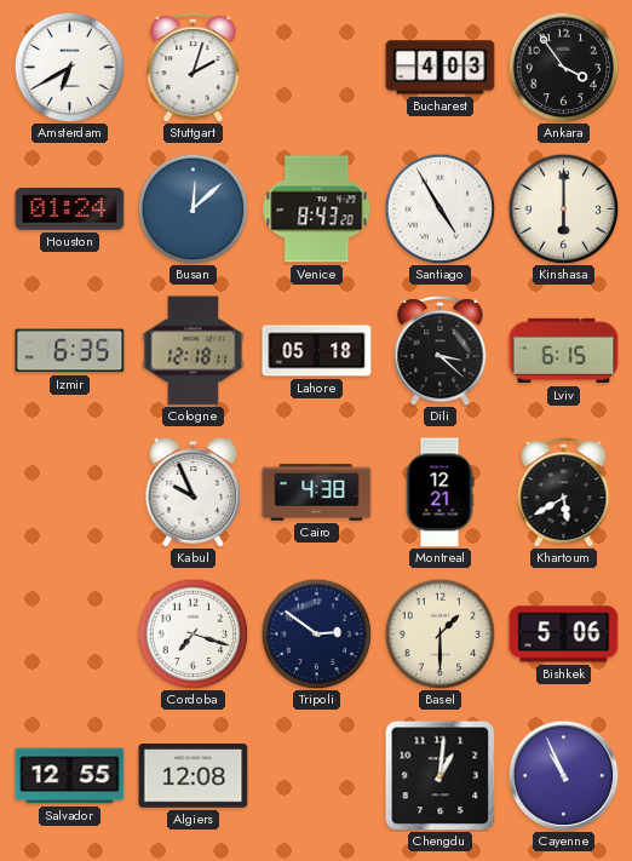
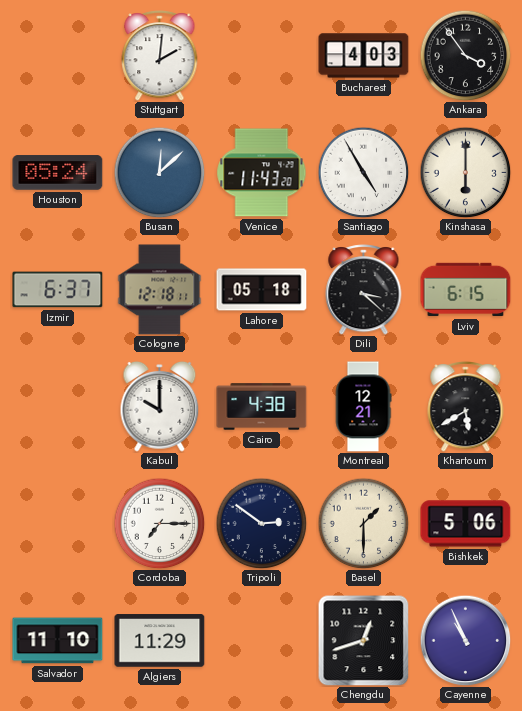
Amsterdam: 6:40 -> none (69, 67)
Stuttgart: 2:03 -> 2:01 (160, 56)
Houston: 01:24 -> 05:24 (58, 173)
Venice: 8:43 -> 11:43 (262, 173)
Izmir: 6:35 -> 6:37 (58, 290)
Kabul: 9:56 -> 10:00 (160, 406)
Cordoba: 7:18 -> 7:15 (159, 523)
Salvador: 12:55 -> 11:10 (58, 641)
Algiers: 12:08 -> 11:29 (160, 641)
Chengdu: 1:01 -> 12:42 (363, 640)
